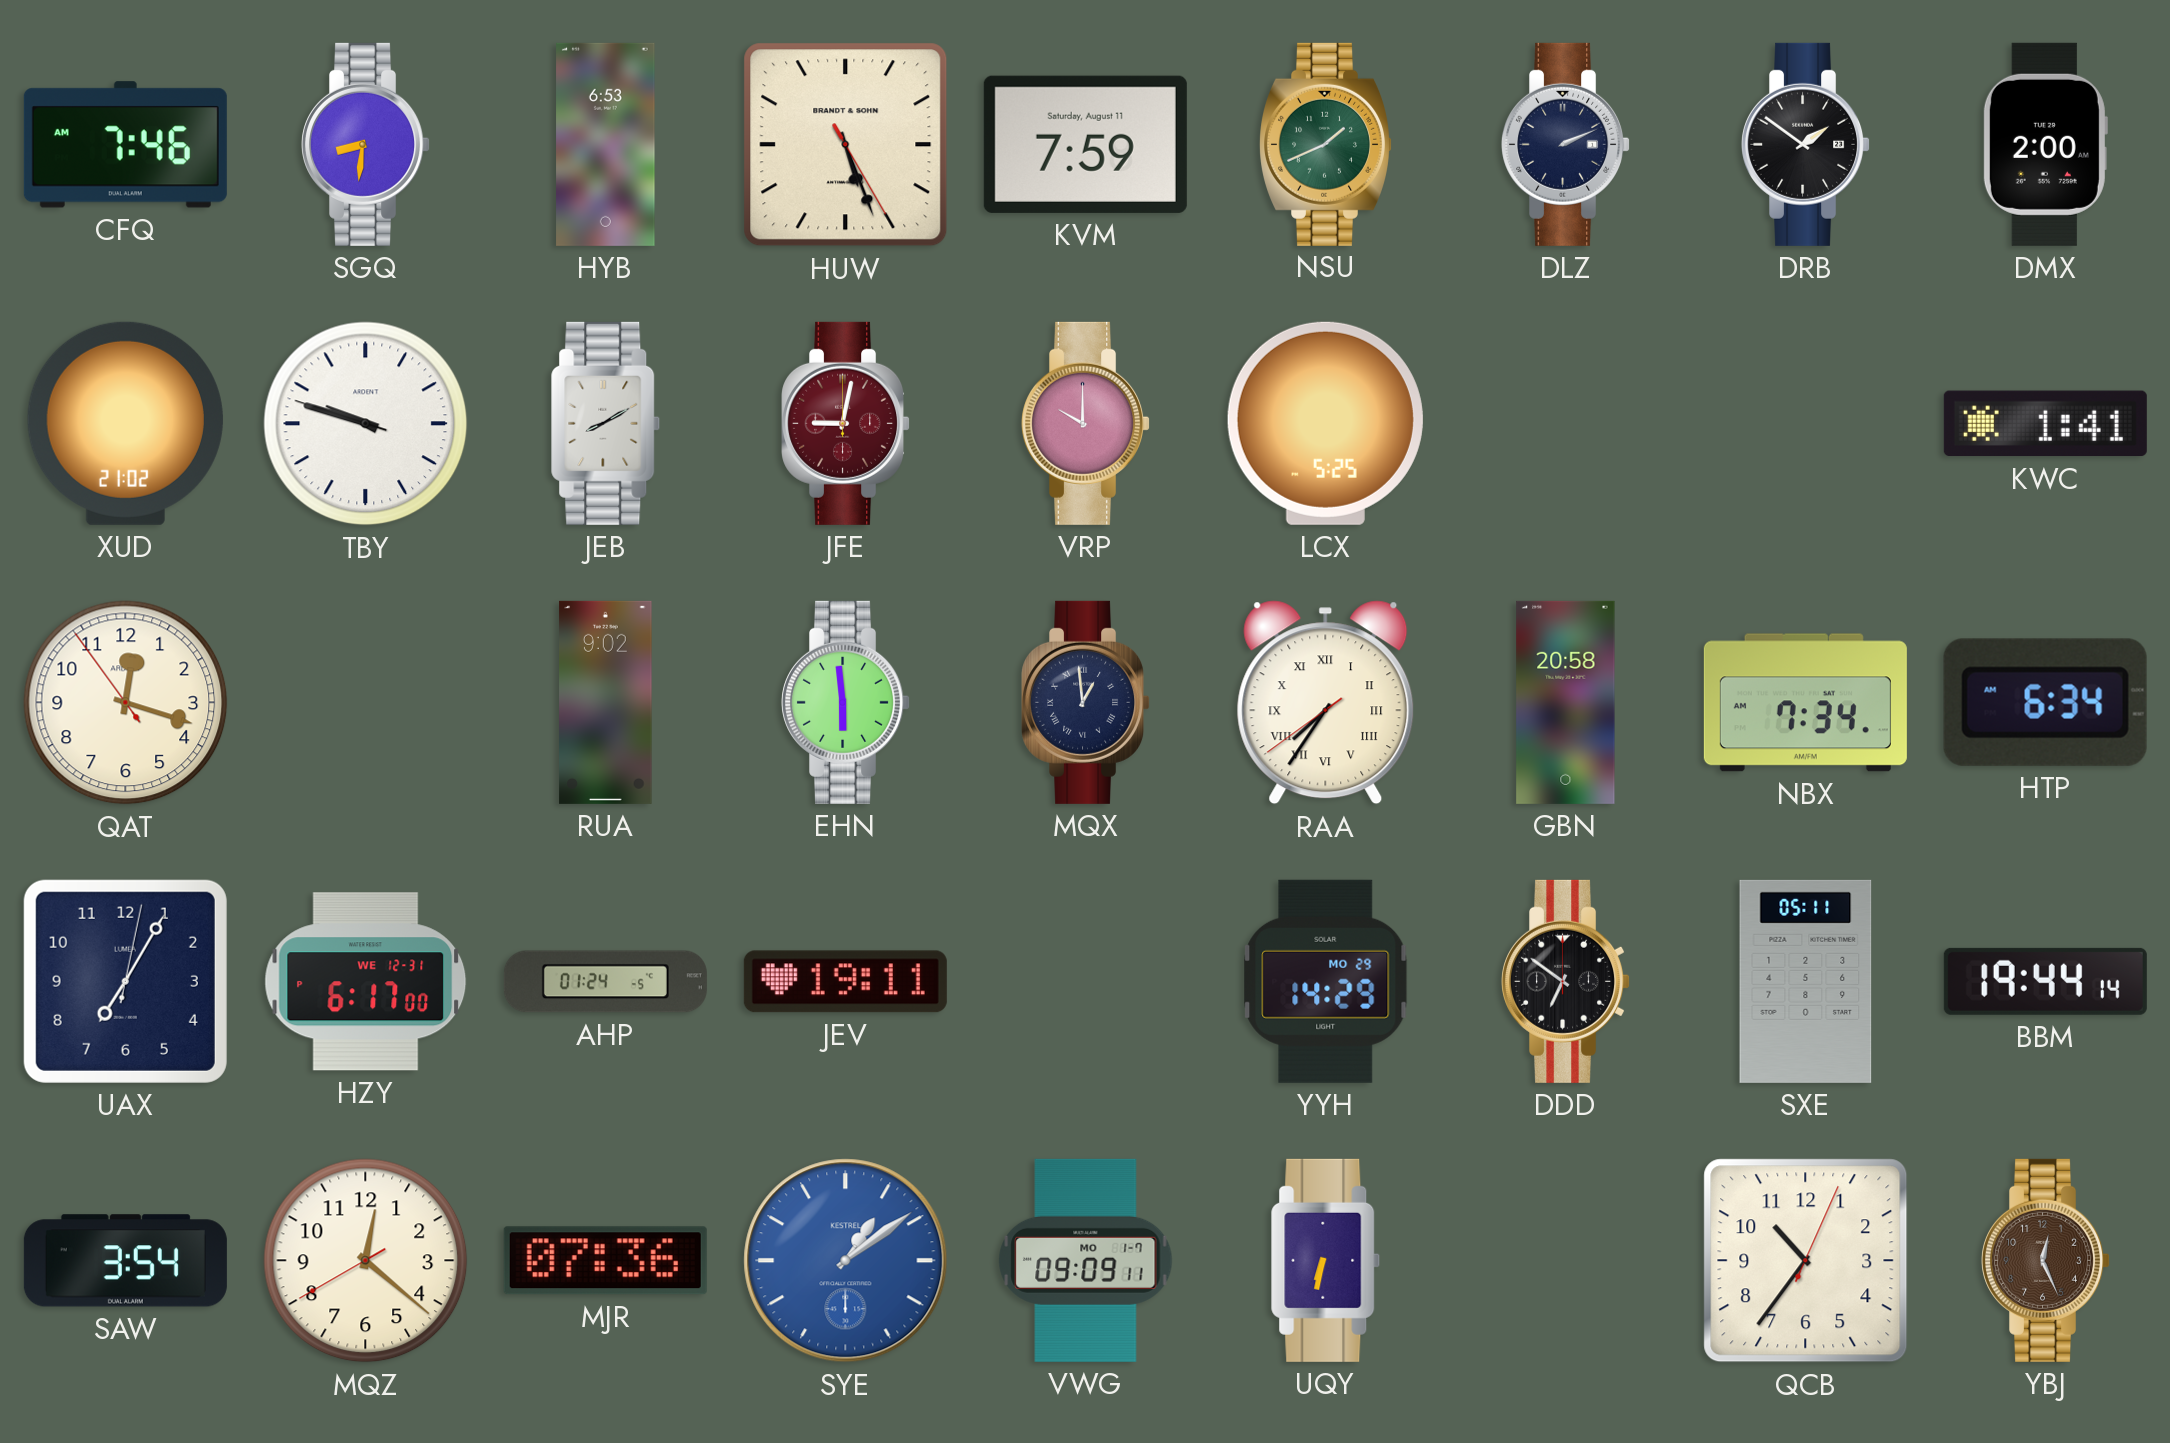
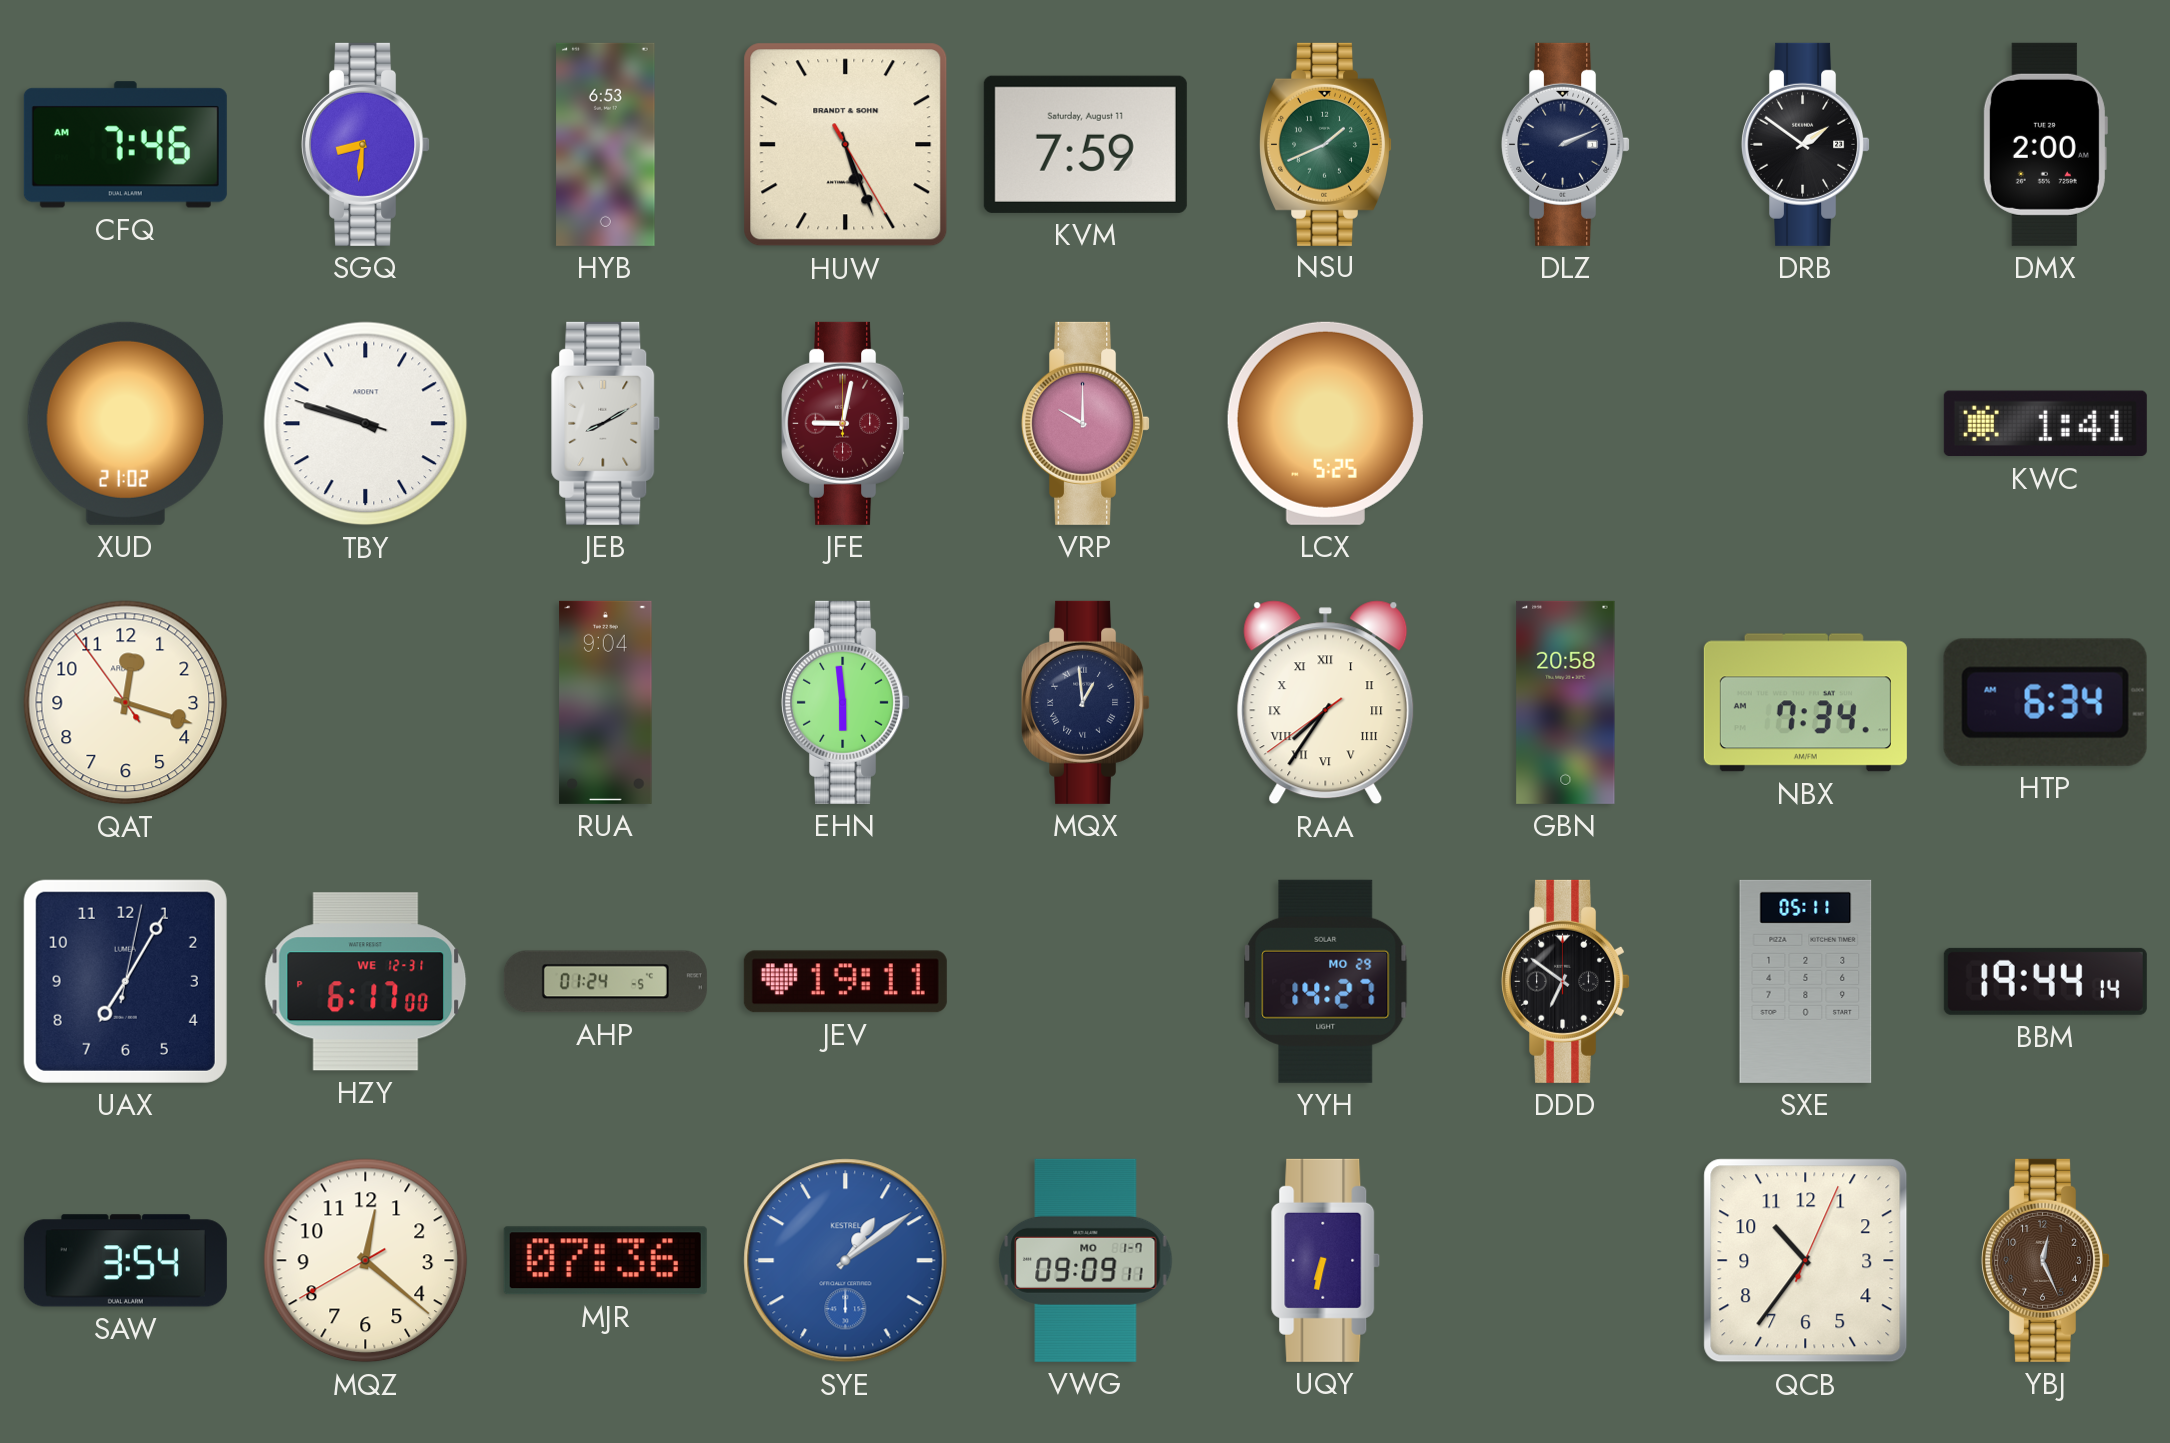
RUA: 9:02 -> 9:04 (606, 702)
YYH: 14:29 -> 14:27 (1326, 981)
